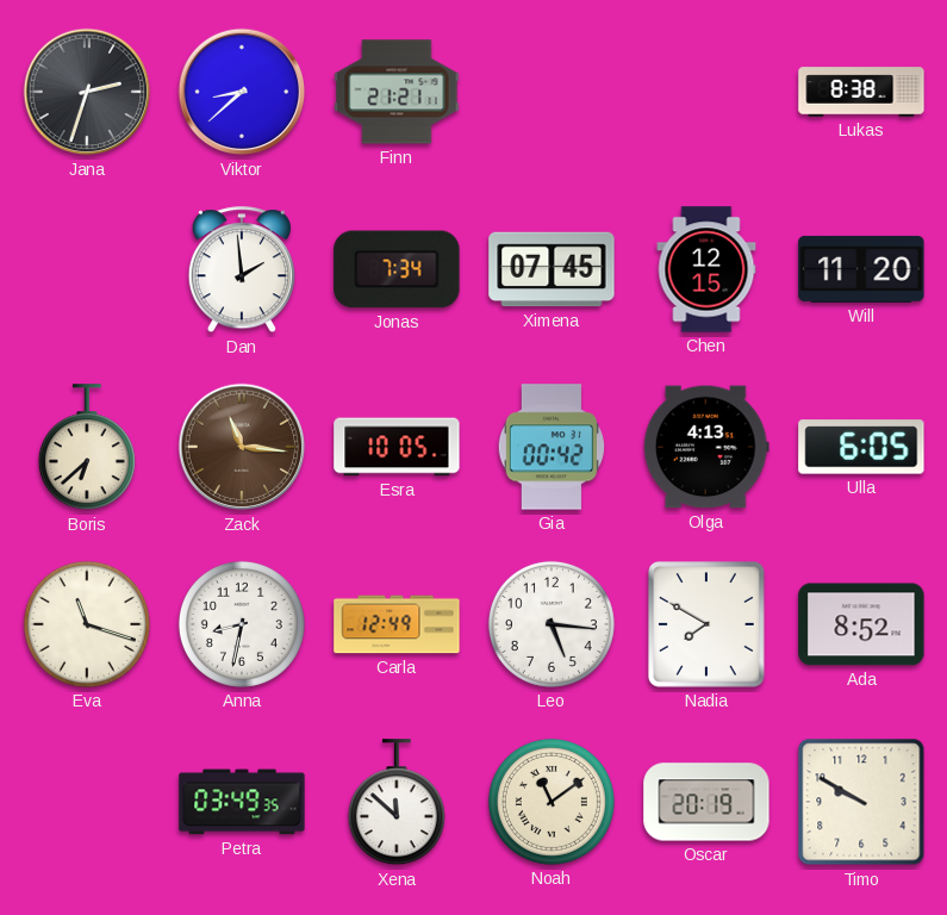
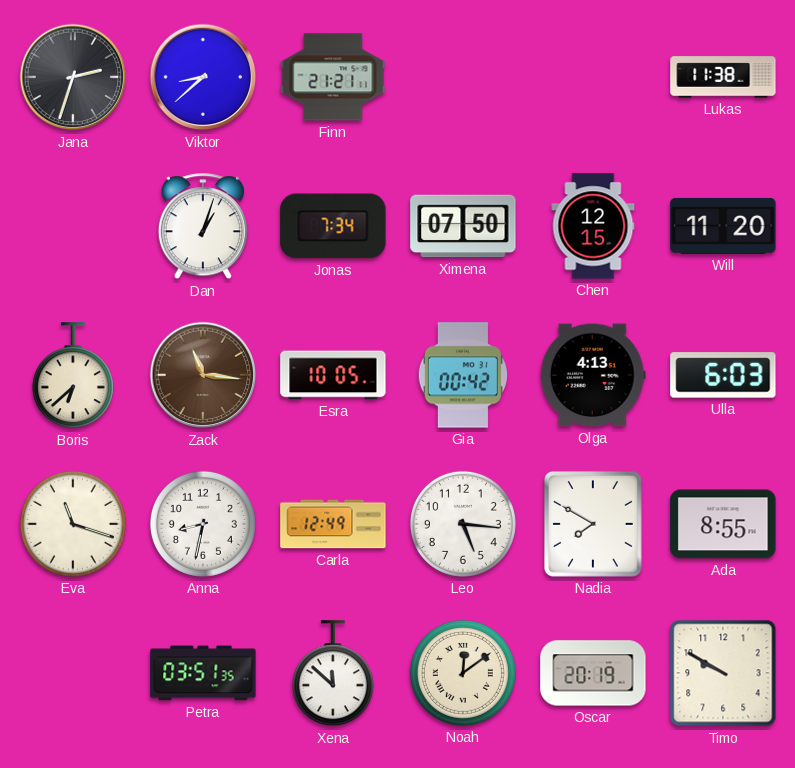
Lukas: 8:38 -> 11:38 (723, 77)
Dan: 1:59 -> 1:03 (203, 227)
Ximena: 07:45 -> 07:50 (463, 226)
Ulla: 6:05 -> 6:03 (723, 375)
Ada: 8:52 -> 8:55 (723, 524)
Petra: 03:49 -> 03:51 (203, 673)
Noah: 11:09 -> 12:09 (463, 673)
